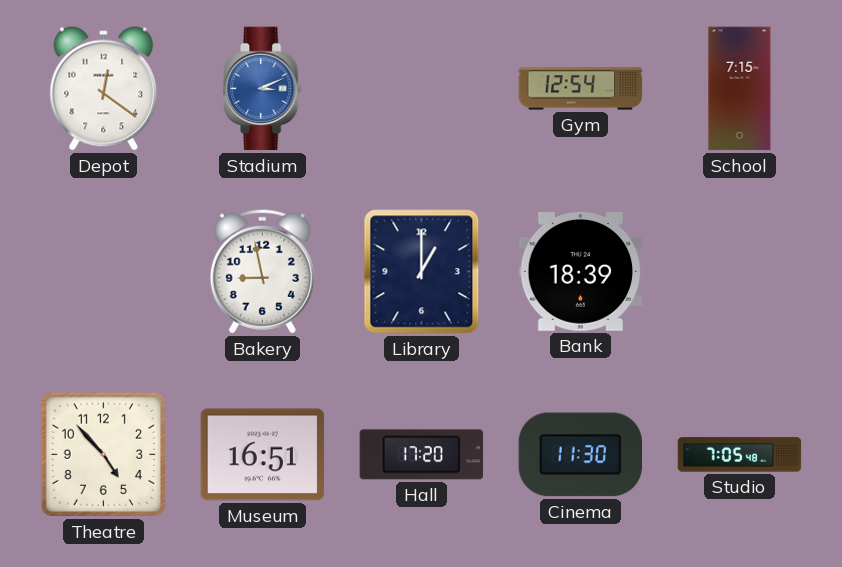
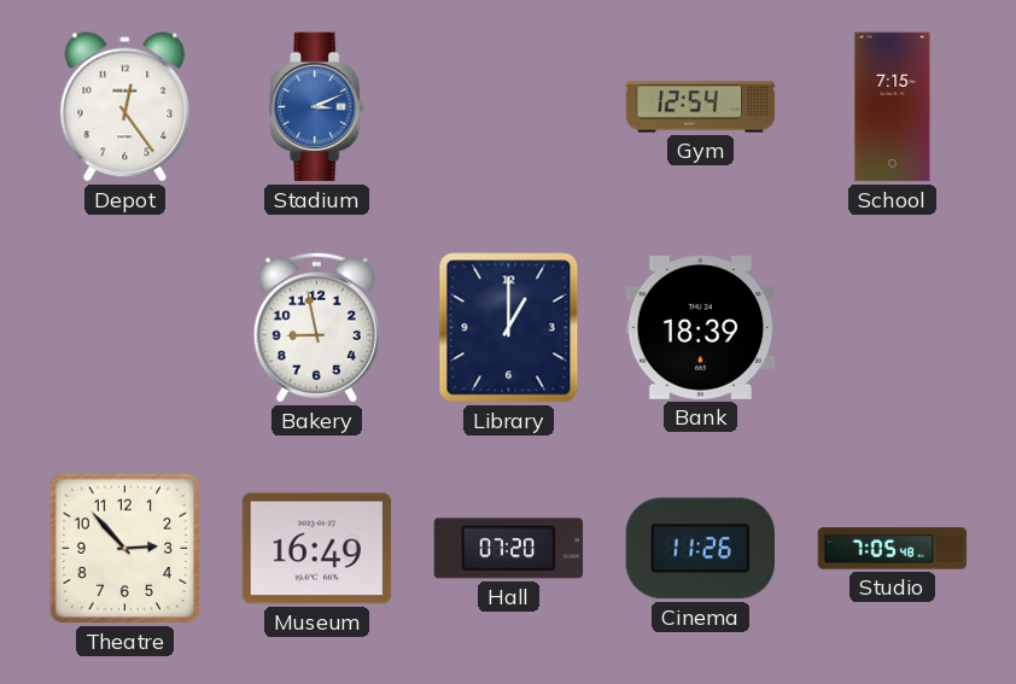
Depot: 12:21 -> 12:24 (125, 107)
Theatre: 4:53 -> 2:53 (124, 548)
Museum: 16:51 -> 16:49 (317, 549)
Hall: 17:20 -> 07:20 (509, 549)
Cinema: 11:30 -> 11:26 (701, 549)
